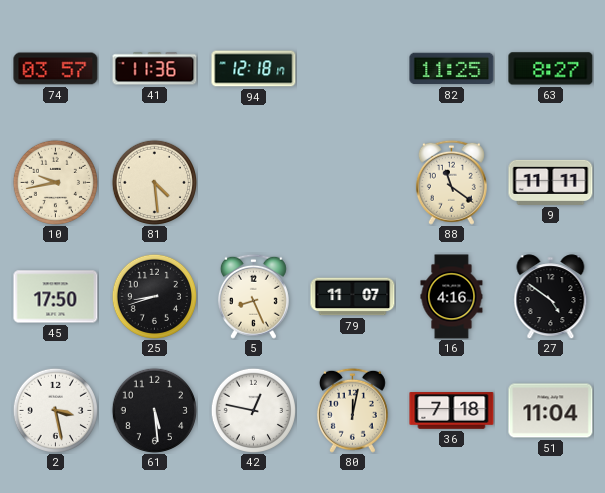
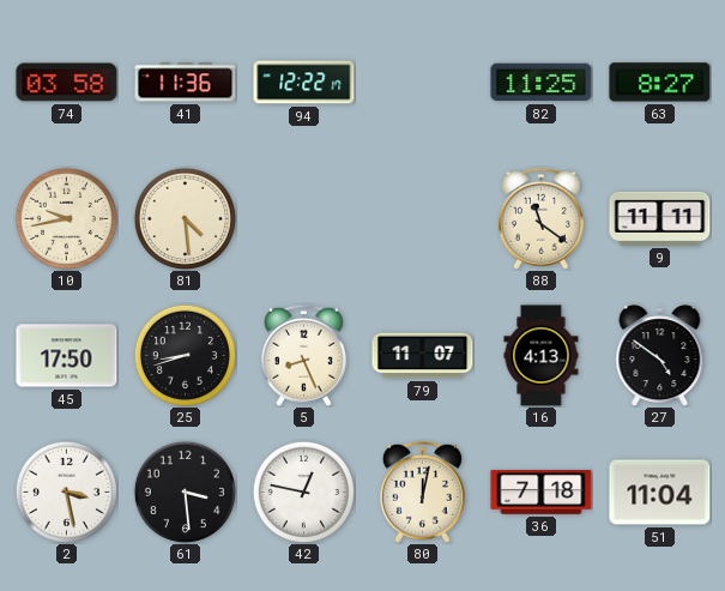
74: 03:57 -> 03:58 (67, 83)
94: 12:18 -> 12:22 (304, 83)
16: 4:16 -> 4:13 (542, 356)
61: 5:29 -> 3:29 (185, 492)
